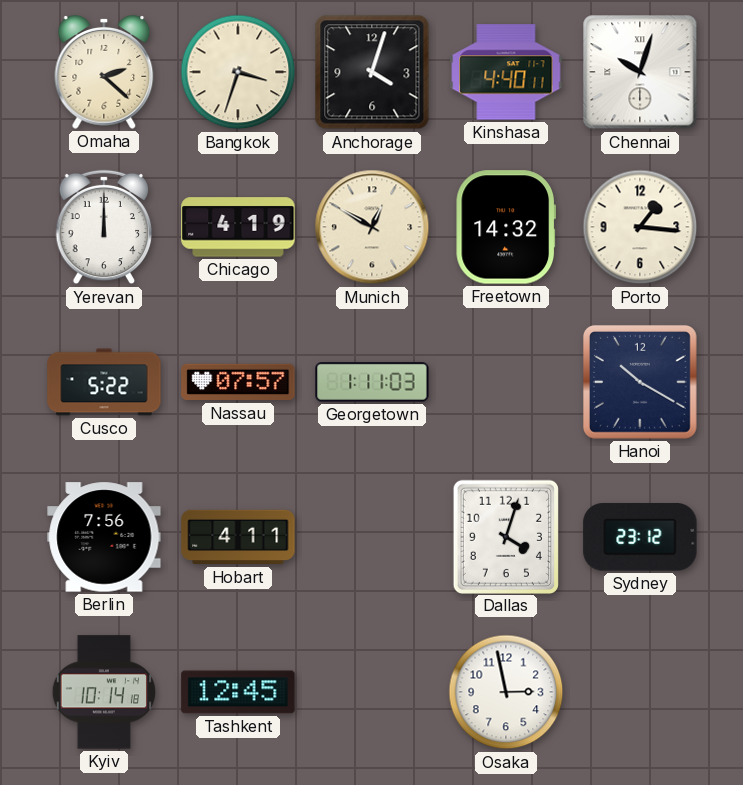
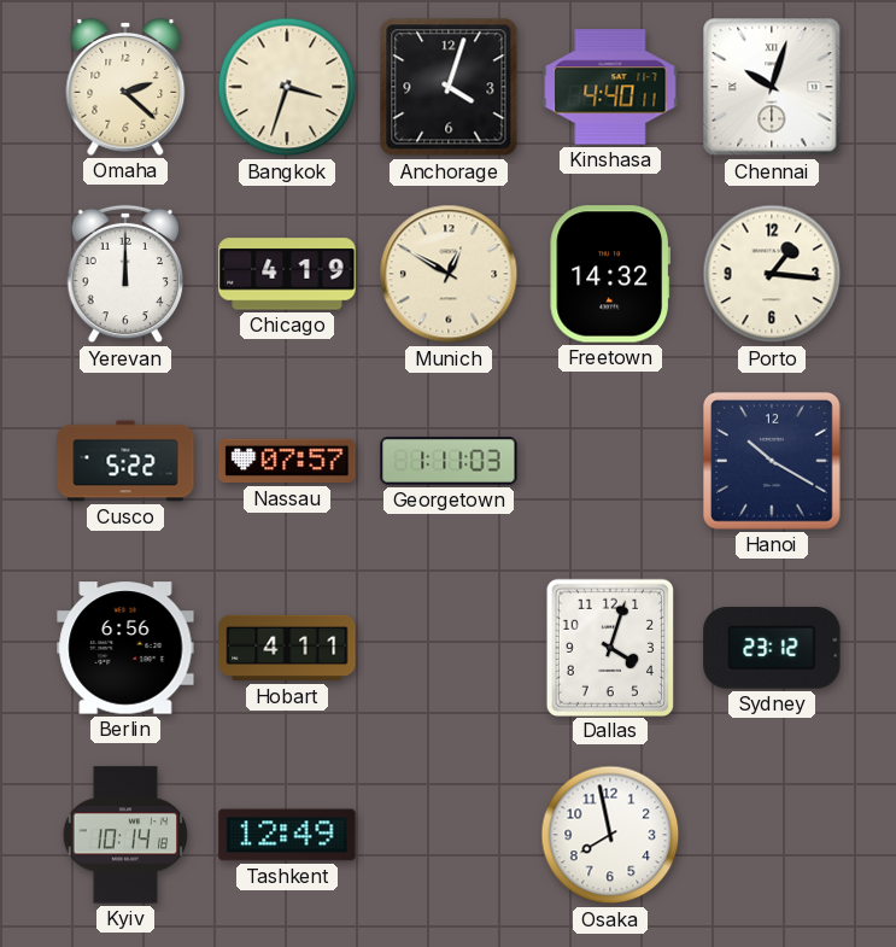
Berlin: 7:56 -> 6:56 (125, 648)
Tashkent: 12:45 -> 12:49 (287, 835)
Osaka: 2:58 -> 7:58 (610, 835)
